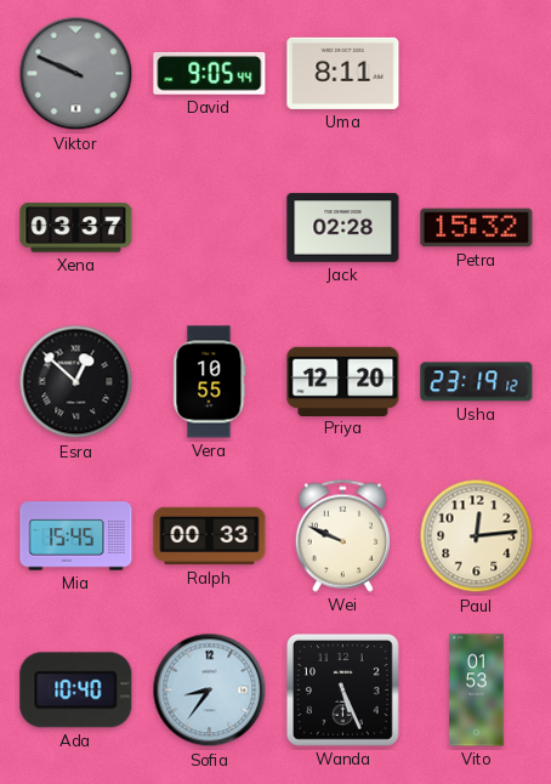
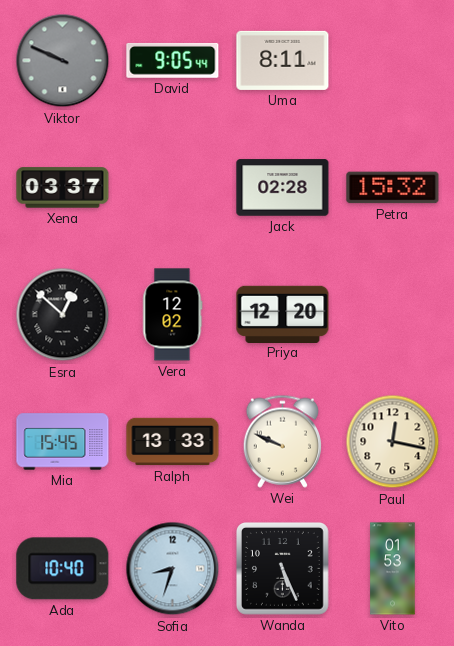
Vera: 10:55 -> 12:02 (173, 315)
Usha: 23:19 -> none (477, 382)
Ralph: 00:33 -> 13:33 (173, 442)
Paul: 12:14 -> 12:17 (393, 442)
Sofia: 8:36 -> 8:33 (173, 569)
